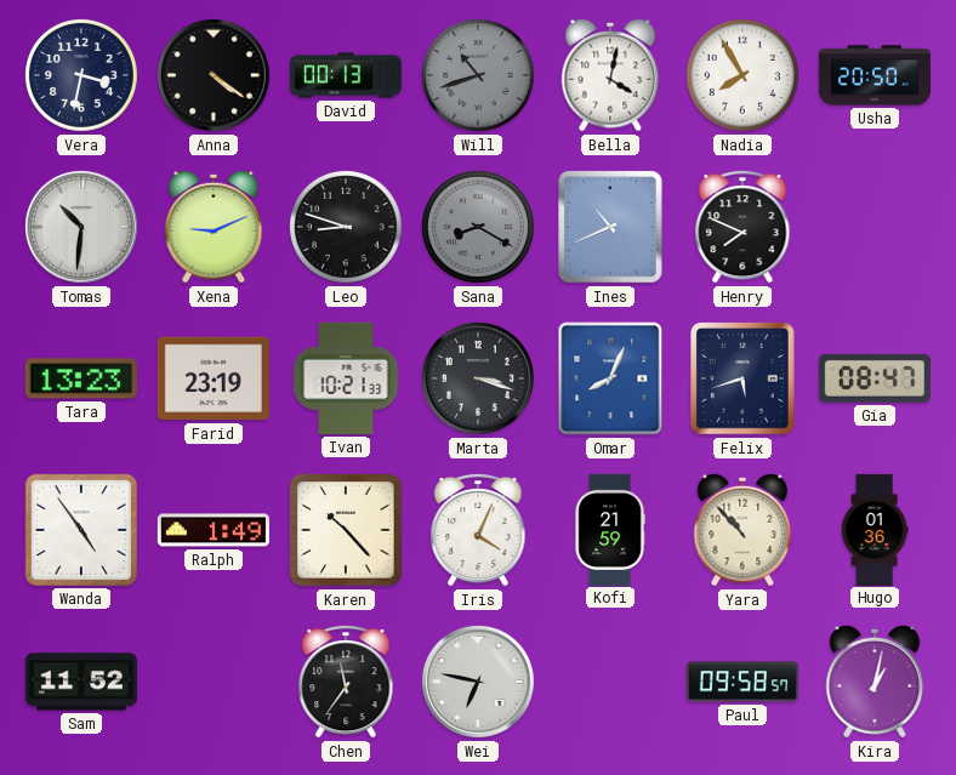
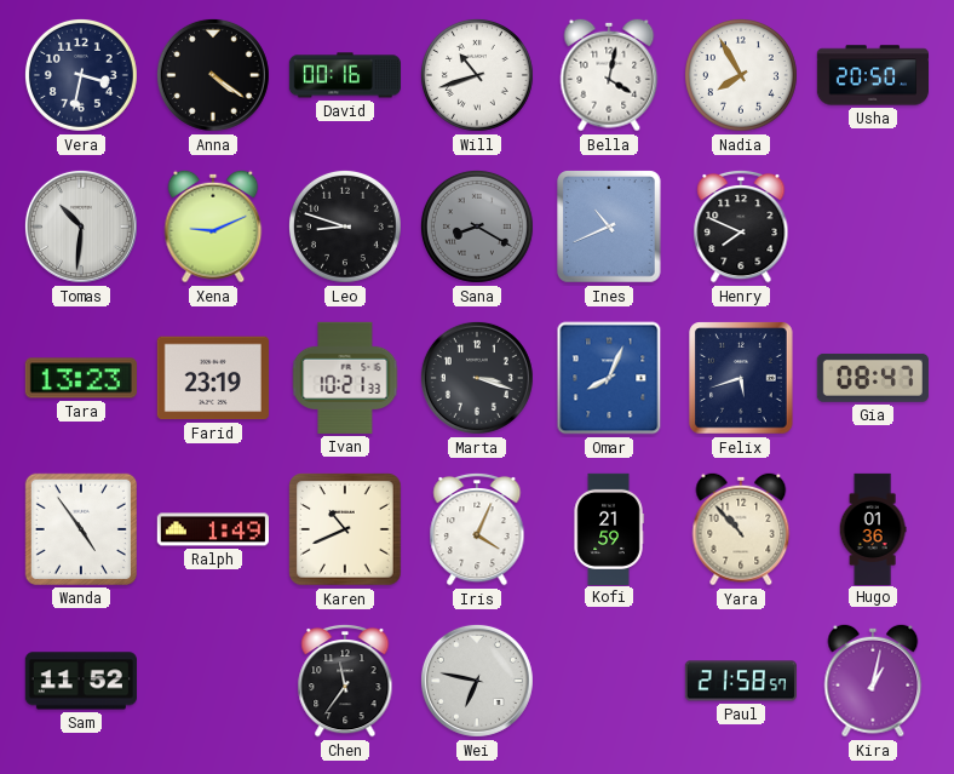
David: 00:13 -> 00:16 (344, 75)
Will dial: grey -> white (477, 75)
Karen: 10:23 -> 10:41 (345, 529)
Paul: 09:58 -> 21:58 (741, 681)
